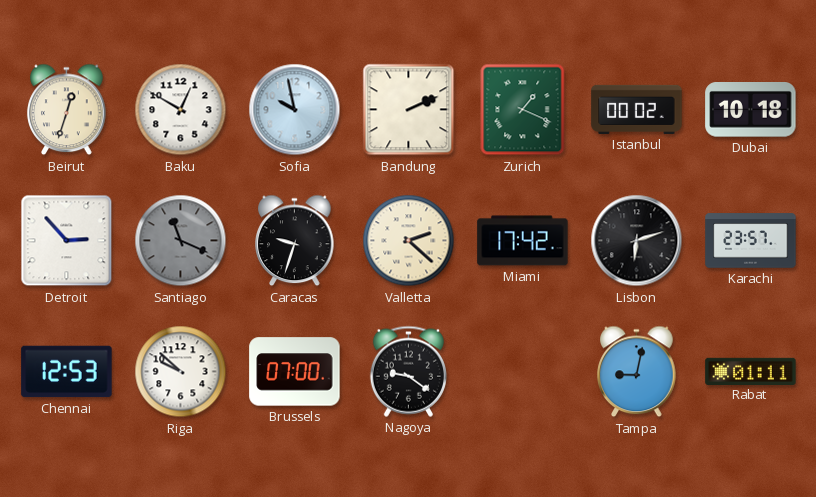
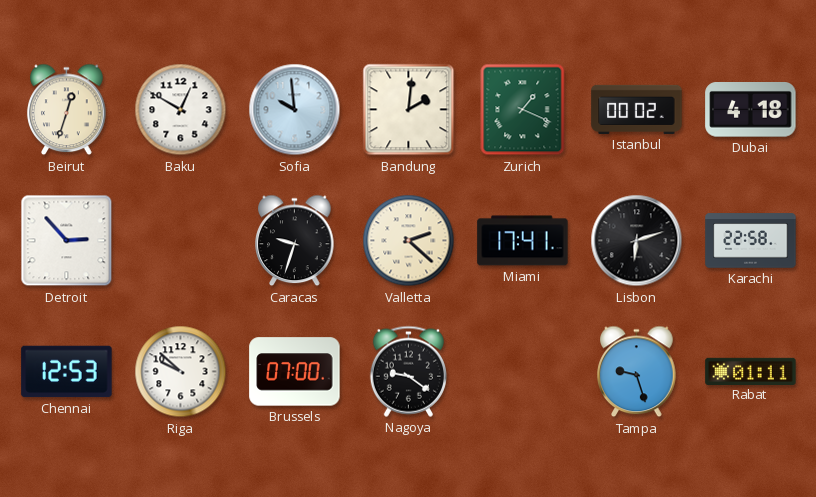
Sofia: 9:58 -> 9:59 (295, 110)
Bandung: 2:11 -> 2:01 (409, 110)
Dubai: 10:18 -> 4:18 (751, 110)
Santiago: 11:19 -> none (181, 241)
Miami: 17:42 -> 17:41 (523, 241)
Karachi: 23:57 -> 22:58 (751, 241)
Tampa: 9:02 -> 9:27 (637, 372)
